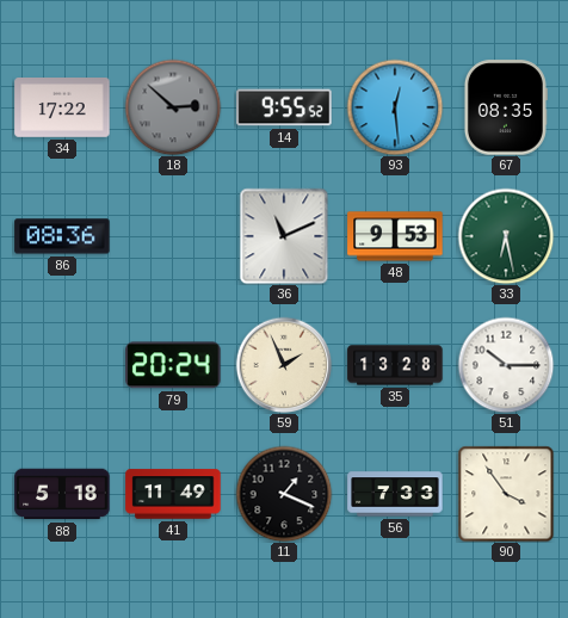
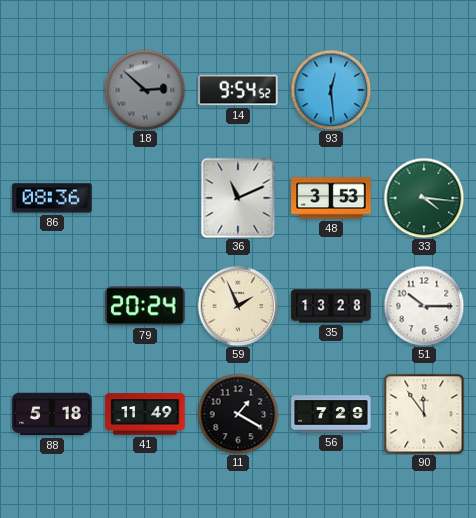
34: 17:22 -> none (62, 109)
14: 9:55 -> 9:54 (238, 90)
67: 08:35 -> none (505, 107)
48: 9:53 -> 3:53 (331, 198)
33: 6:28 -> 4:16 (424, 198)
11: 1:19 -> 1:20 (238, 414)
56: 7:33 -> 7:29 (331, 414)
90: 3:54 -> 11:54 (424, 414)
